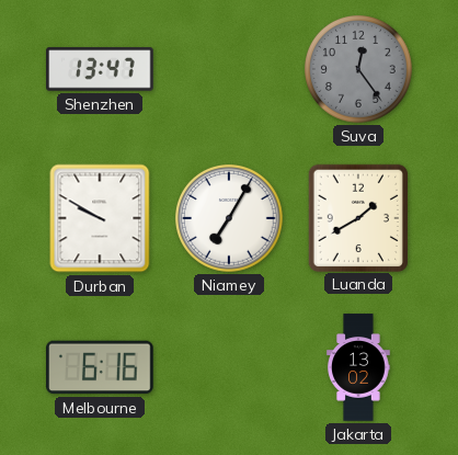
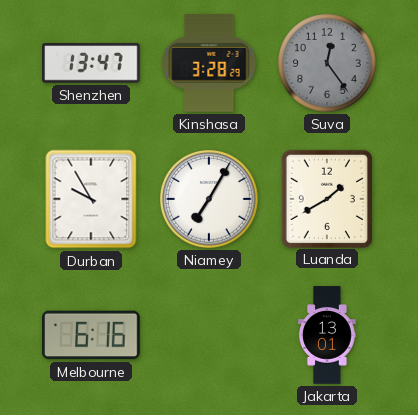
Kinshasa: none -> 3:28 (209, 63)
Durban: 9:50 -> 9:55 (91, 199)
Jakarta: 13:02 -> 13:01 (327, 335)
